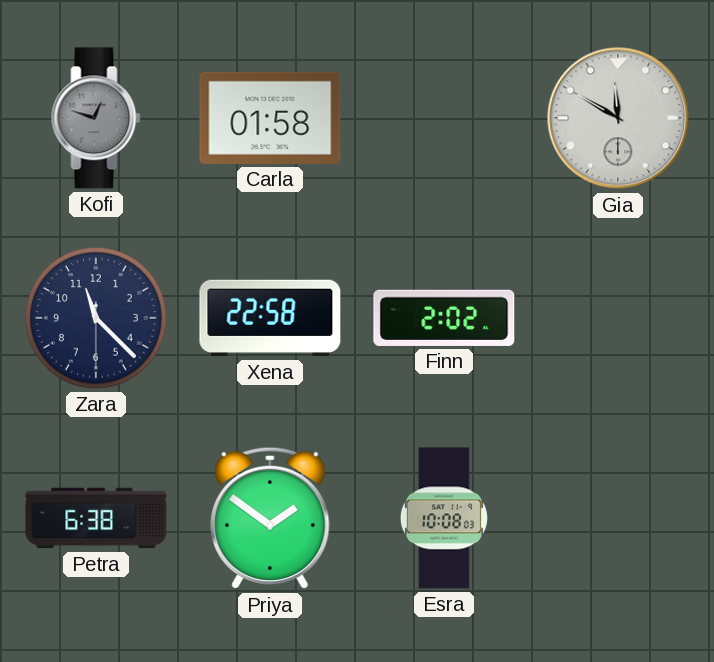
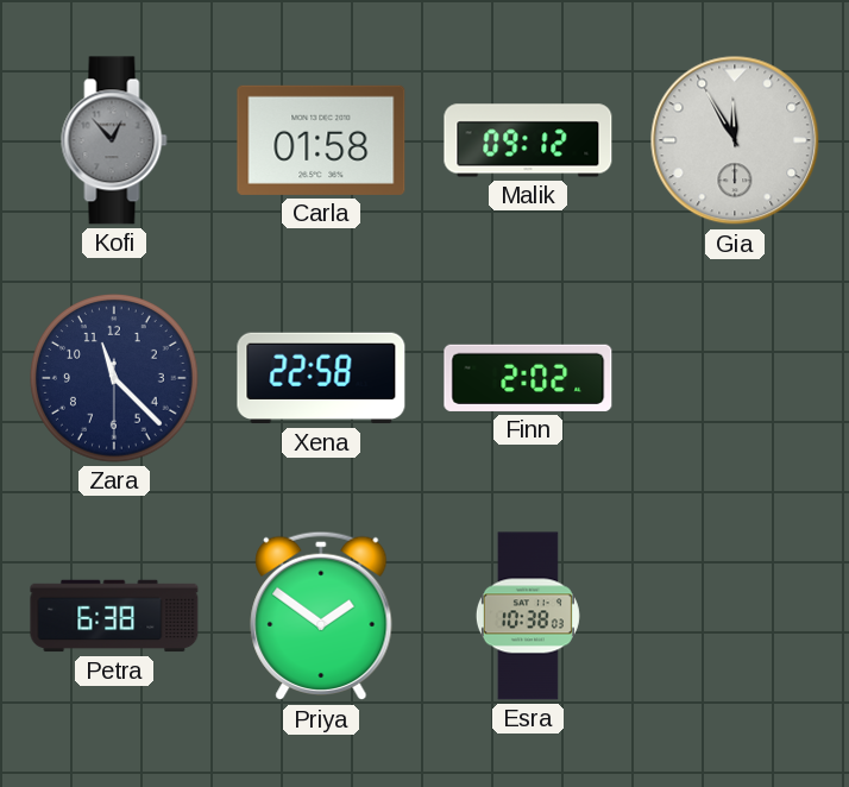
Kofi: 12:48 -> 12:53 (114, 140)
Malik: none -> 09:12 (528, 140)
Gia: 11:50 -> 11:55 (735, 140)
Esra: 10:08 -> 10:38 (528, 616)
